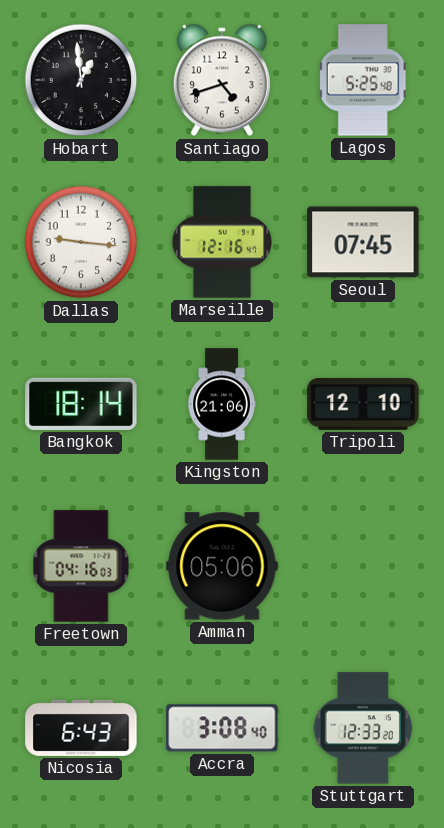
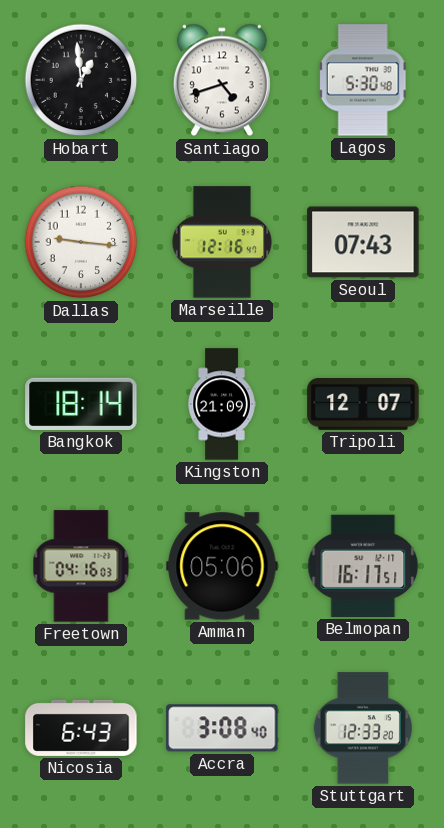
Lagos: 5:25 -> 5:30 (363, 80)
Seoul: 07:45 -> 07:43 (363, 242)
Kingston: 21:06 -> 21:09 (222, 404)
Tripoli: 12:10 -> 12:07 (363, 405)
Belmopan: none -> 16:17 (363, 566)
